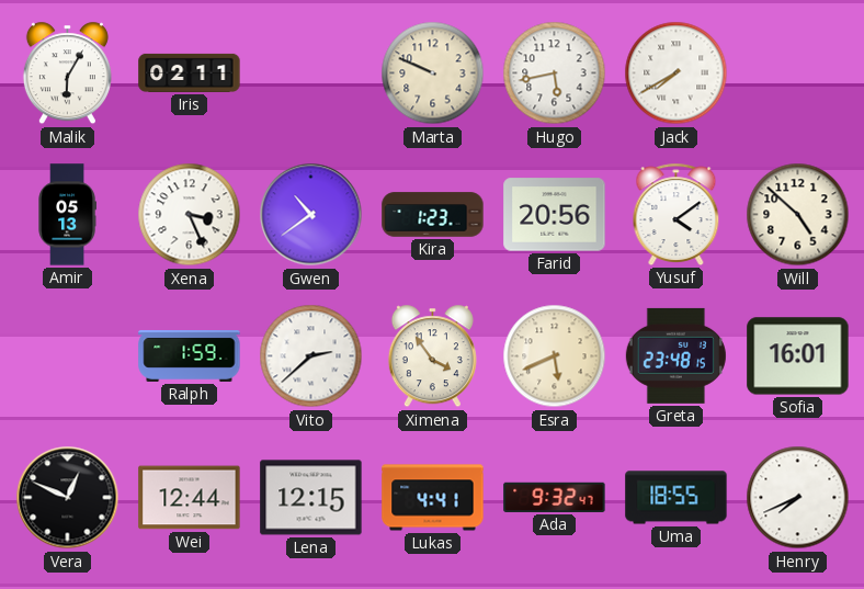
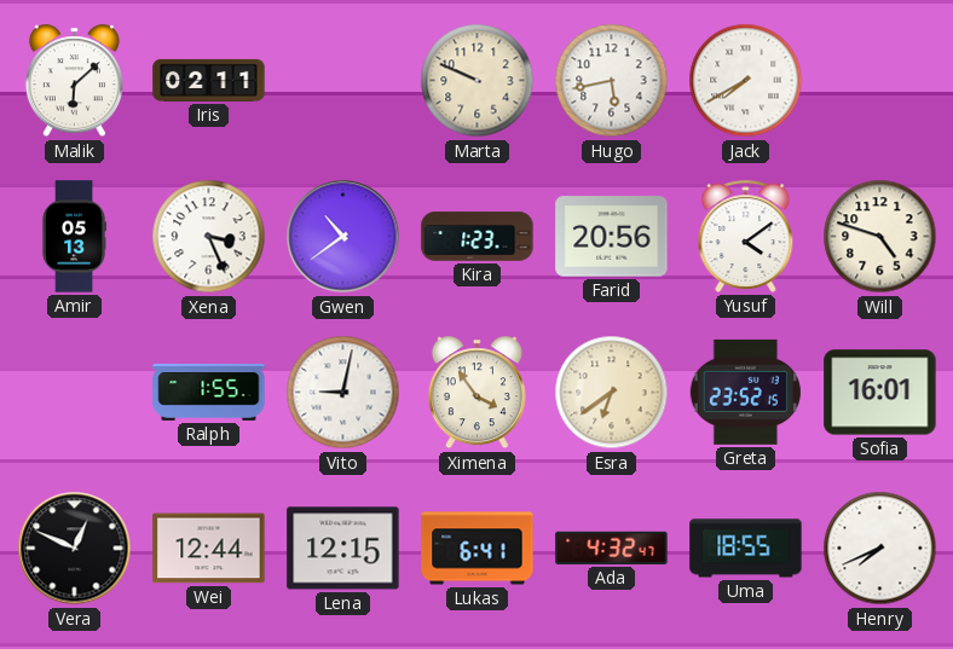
Malik: 6:05 -> 6:08 (74, 81)
Will: 4:52 -> 4:48 (880, 237)
Ralph: 1:59 -> 1:55 (209, 392)
Vito: 2:38 -> 9:02 (343, 393)
Esra: 5:41 -> 6:39 (612, 393)
Greta: 23:48 -> 23:52 (745, 392)
Lukas: 4:41 -> 6:41 (478, 549)
Ada: 9:32 -> 4:32 (612, 547)
